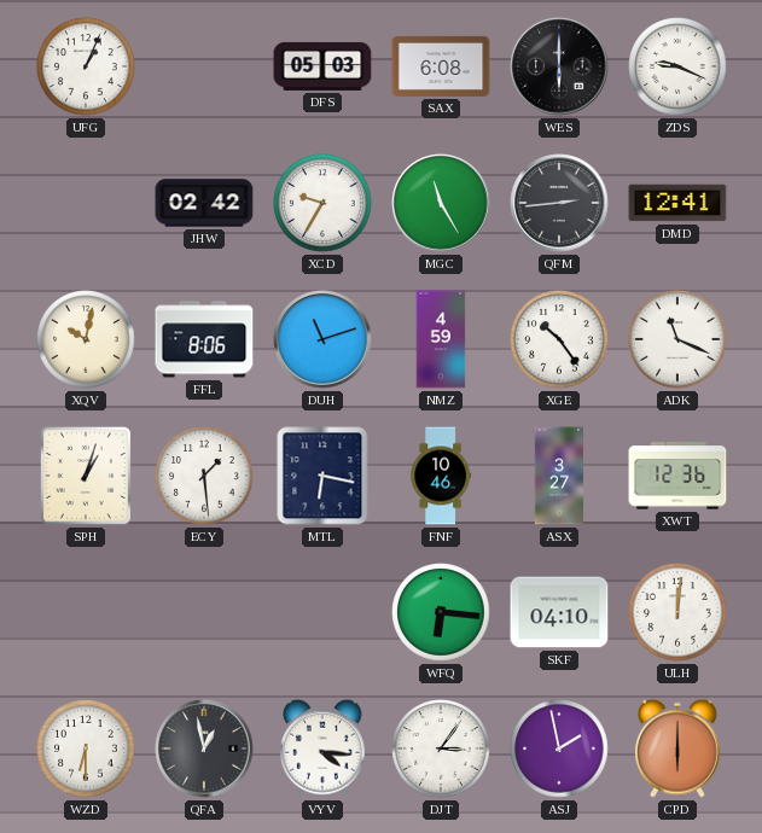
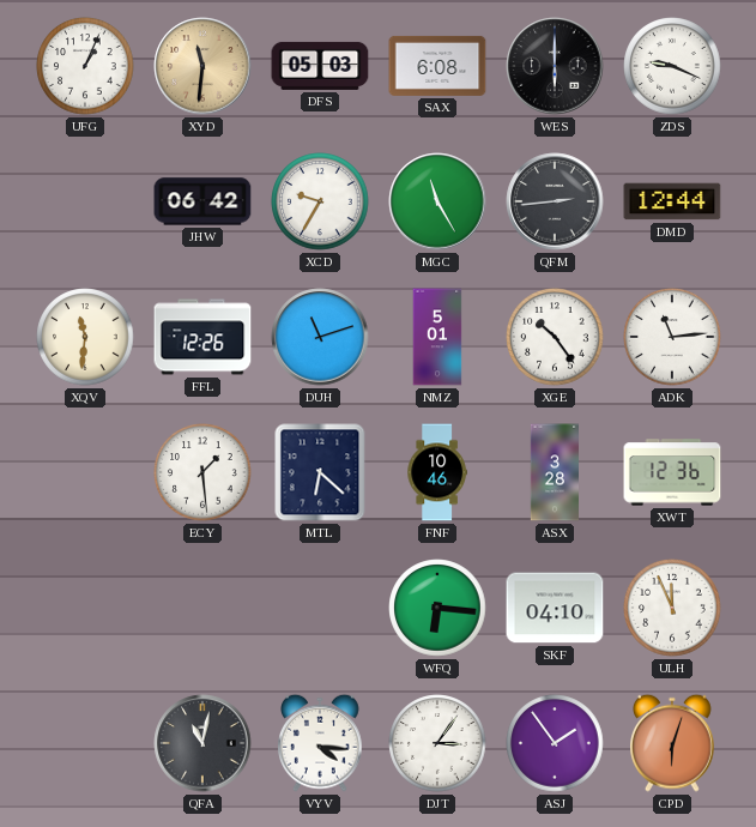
XYD: none -> 11:31 (202, 66)
JHW: 02:42 -> 06:42 (202, 201)
DMD: 12:41 -> 12:44 (672, 201)
XQV: 10:02 -> 11:31 (85, 337)
FFL: 8:06 -> 12:26 (202, 337)
NMZ: 4:59 -> 5:01 (437, 337)
ADK: 11:19 -> 11:14 (672, 337)
SPH: 1:03 -> none (86, 476)
MTL: 6:17 -> 6:22 (320, 472)
ASX: 3:27 -> 3:28 (555, 472)
ULH: 12:01 -> 11:56 (672, 608)
WZD: 6:30 -> none (86, 748)
QFA: 12:58 -> 11:02 (202, 743)
ASJ: 1:58 -> 1:54 (555, 743)
CPD: 6:00 -> 6:03 (673, 743)
